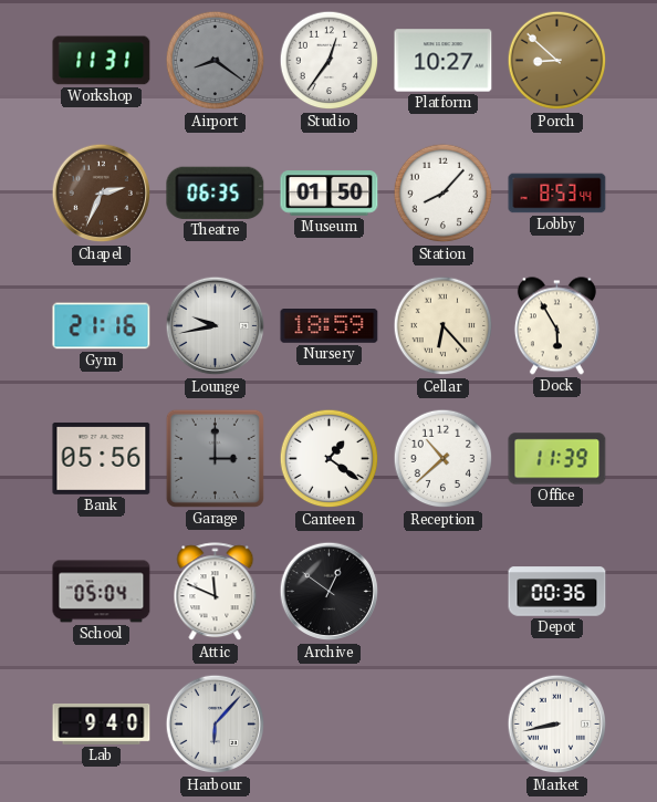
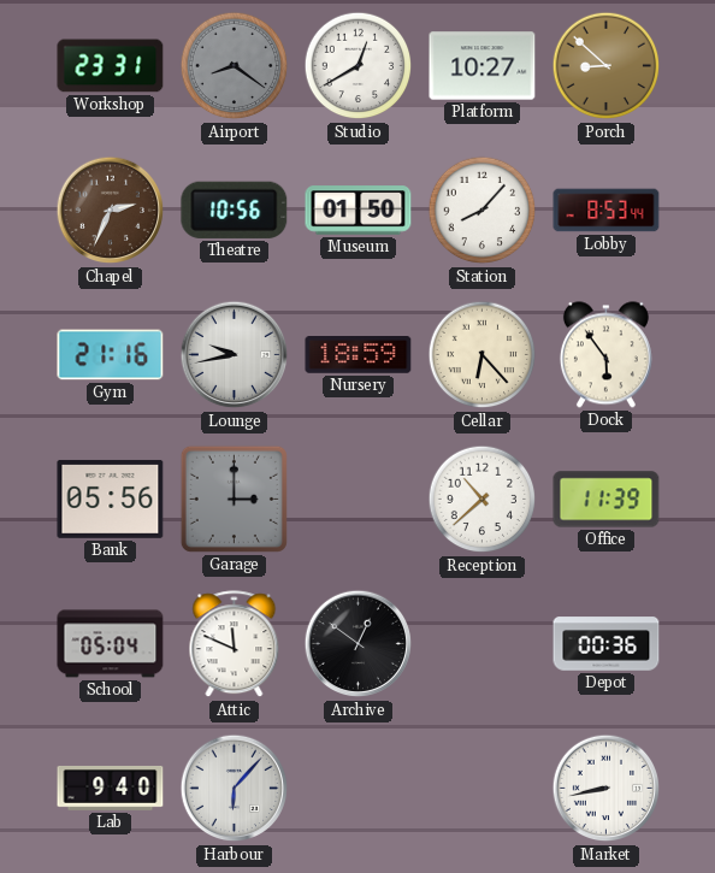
Workshop: 11:31 -> 23:31 (111, 66)
Studio: 12:36 -> 12:40 (359, 66)
Theatre: 06:35 -> 10:56 (235, 210)
Dock: 5:55 -> 5:54 (605, 355)
Canteen: 1:21 -> none (330, 459)
